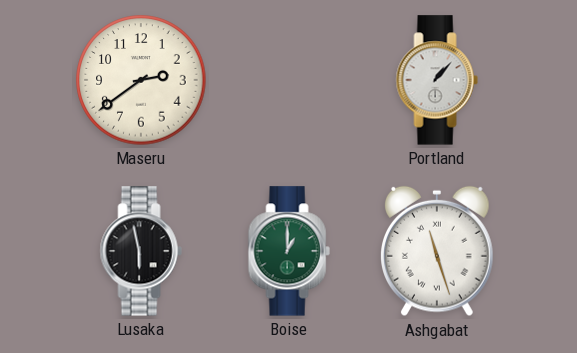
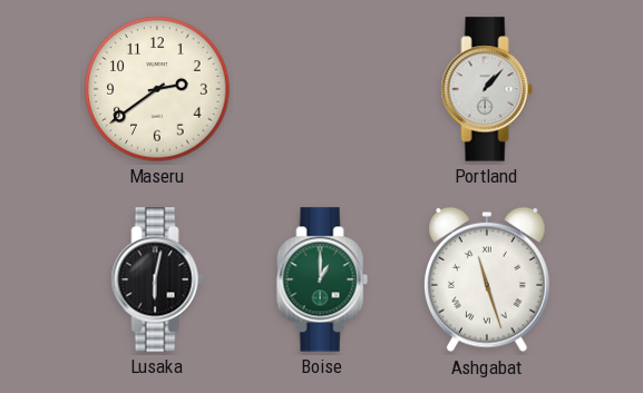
Lusaka: 5:58 -> 6:02 (157, 279)
